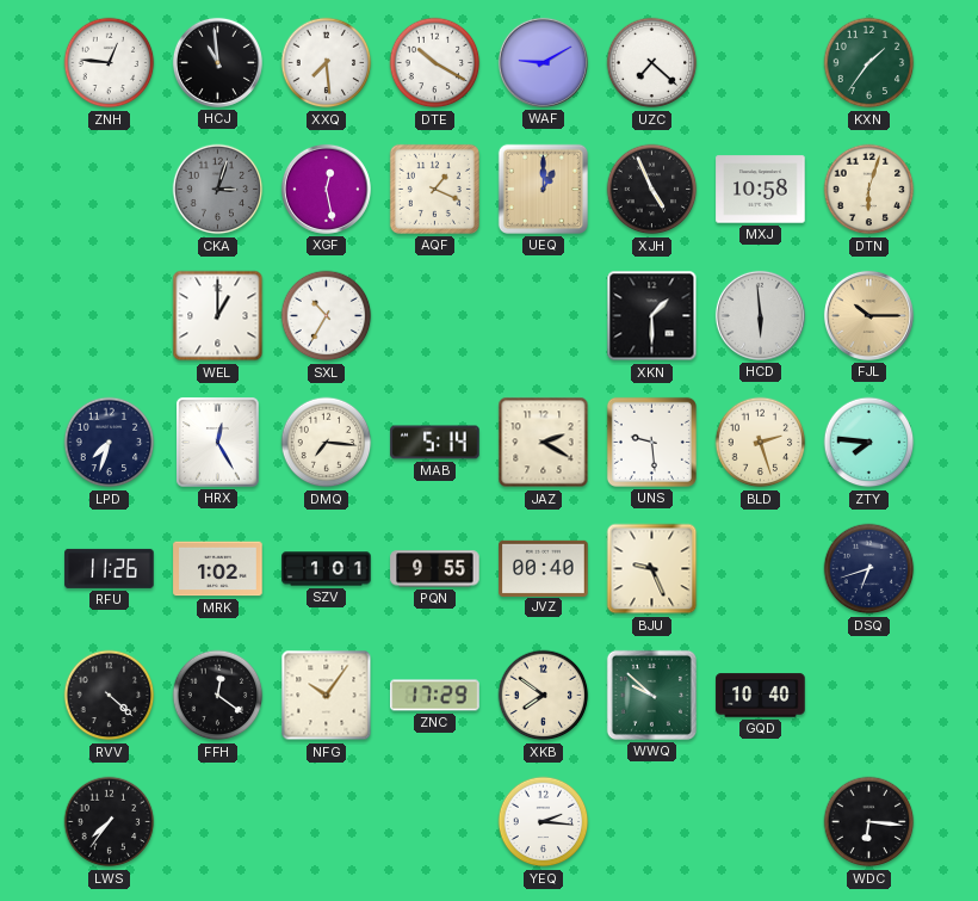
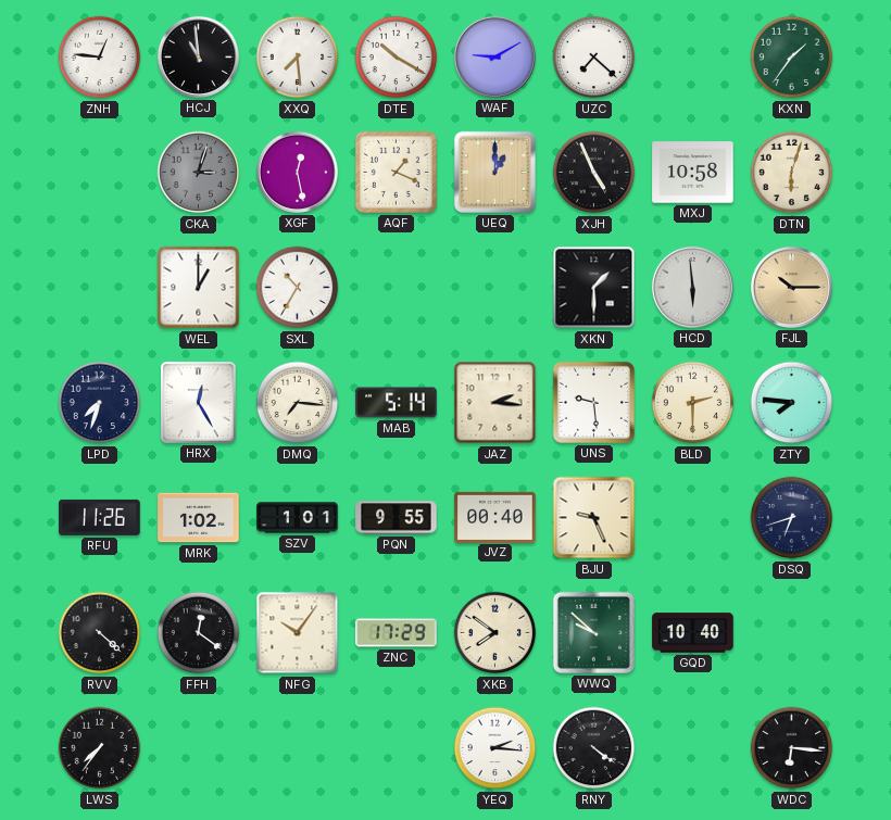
JAZ: 2:20 -> 2:16 (495, 403)
BLD: 2:27 -> 2:30 (693, 403)
RNY: none -> 4:21 (594, 748)
